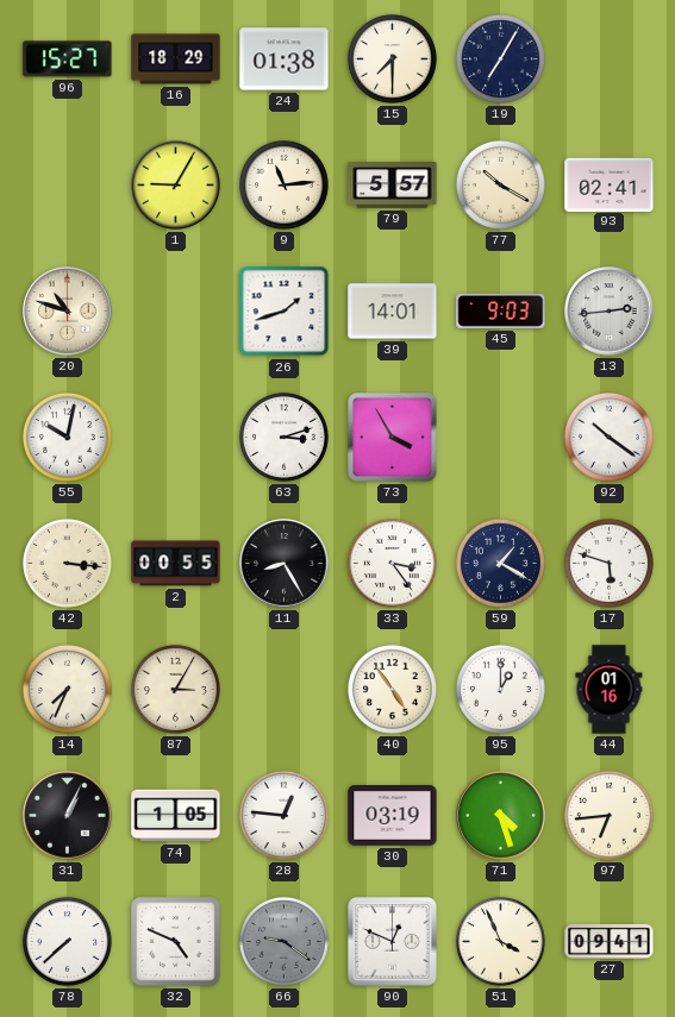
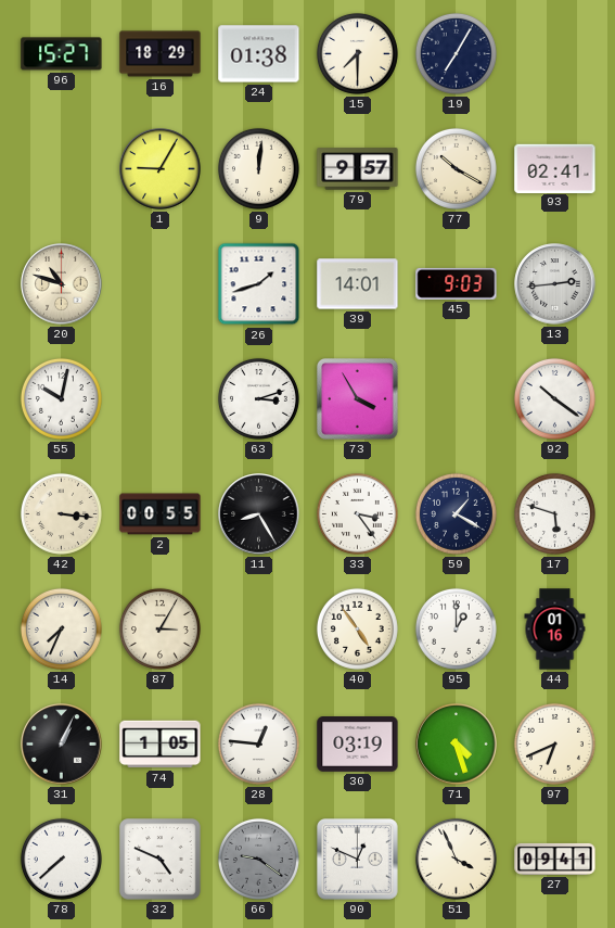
9: 11:14 -> 12:01 (258, 168)
79: 5:57 -> 9:57 (358, 169)
97: 6:44 -> 6:41 (554, 743)
